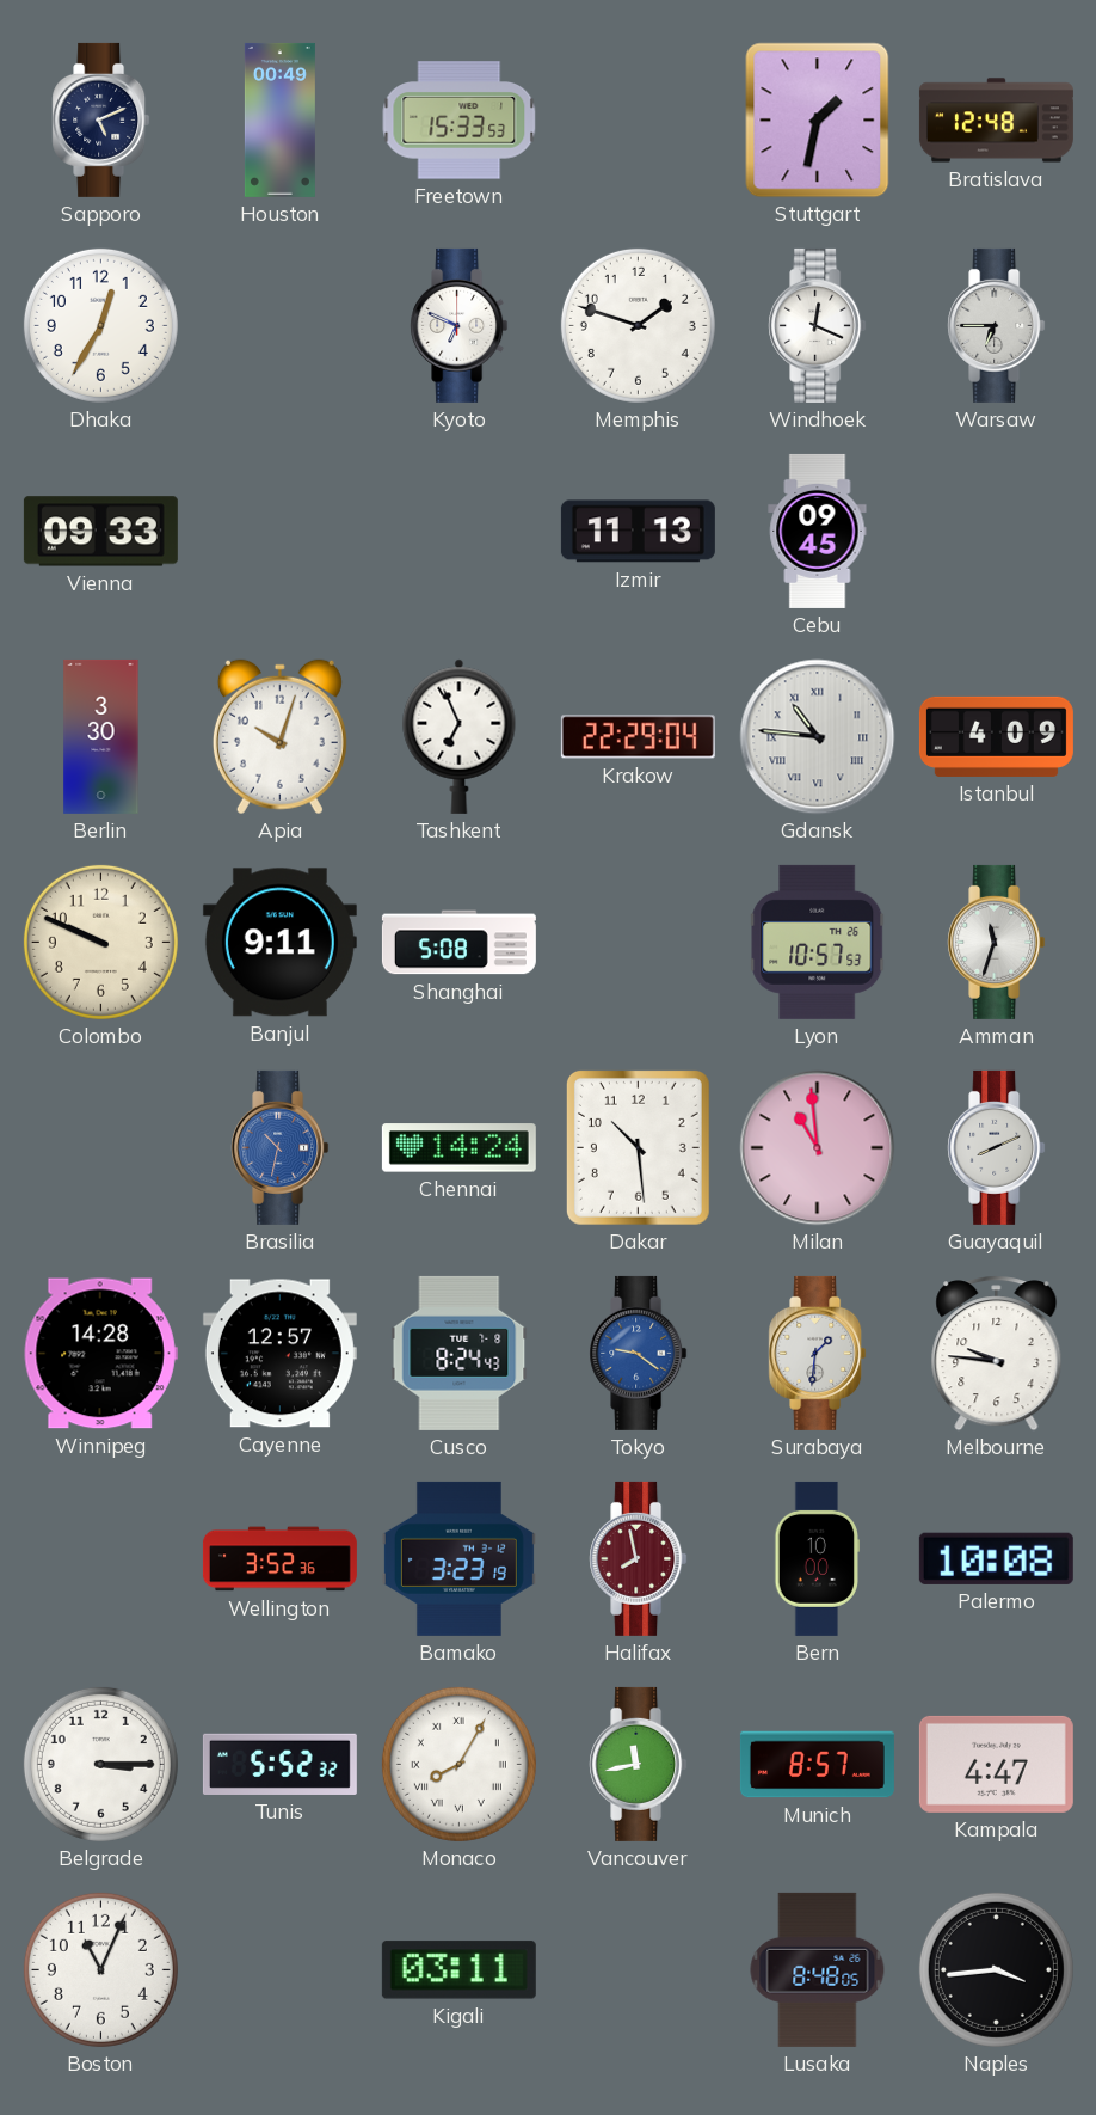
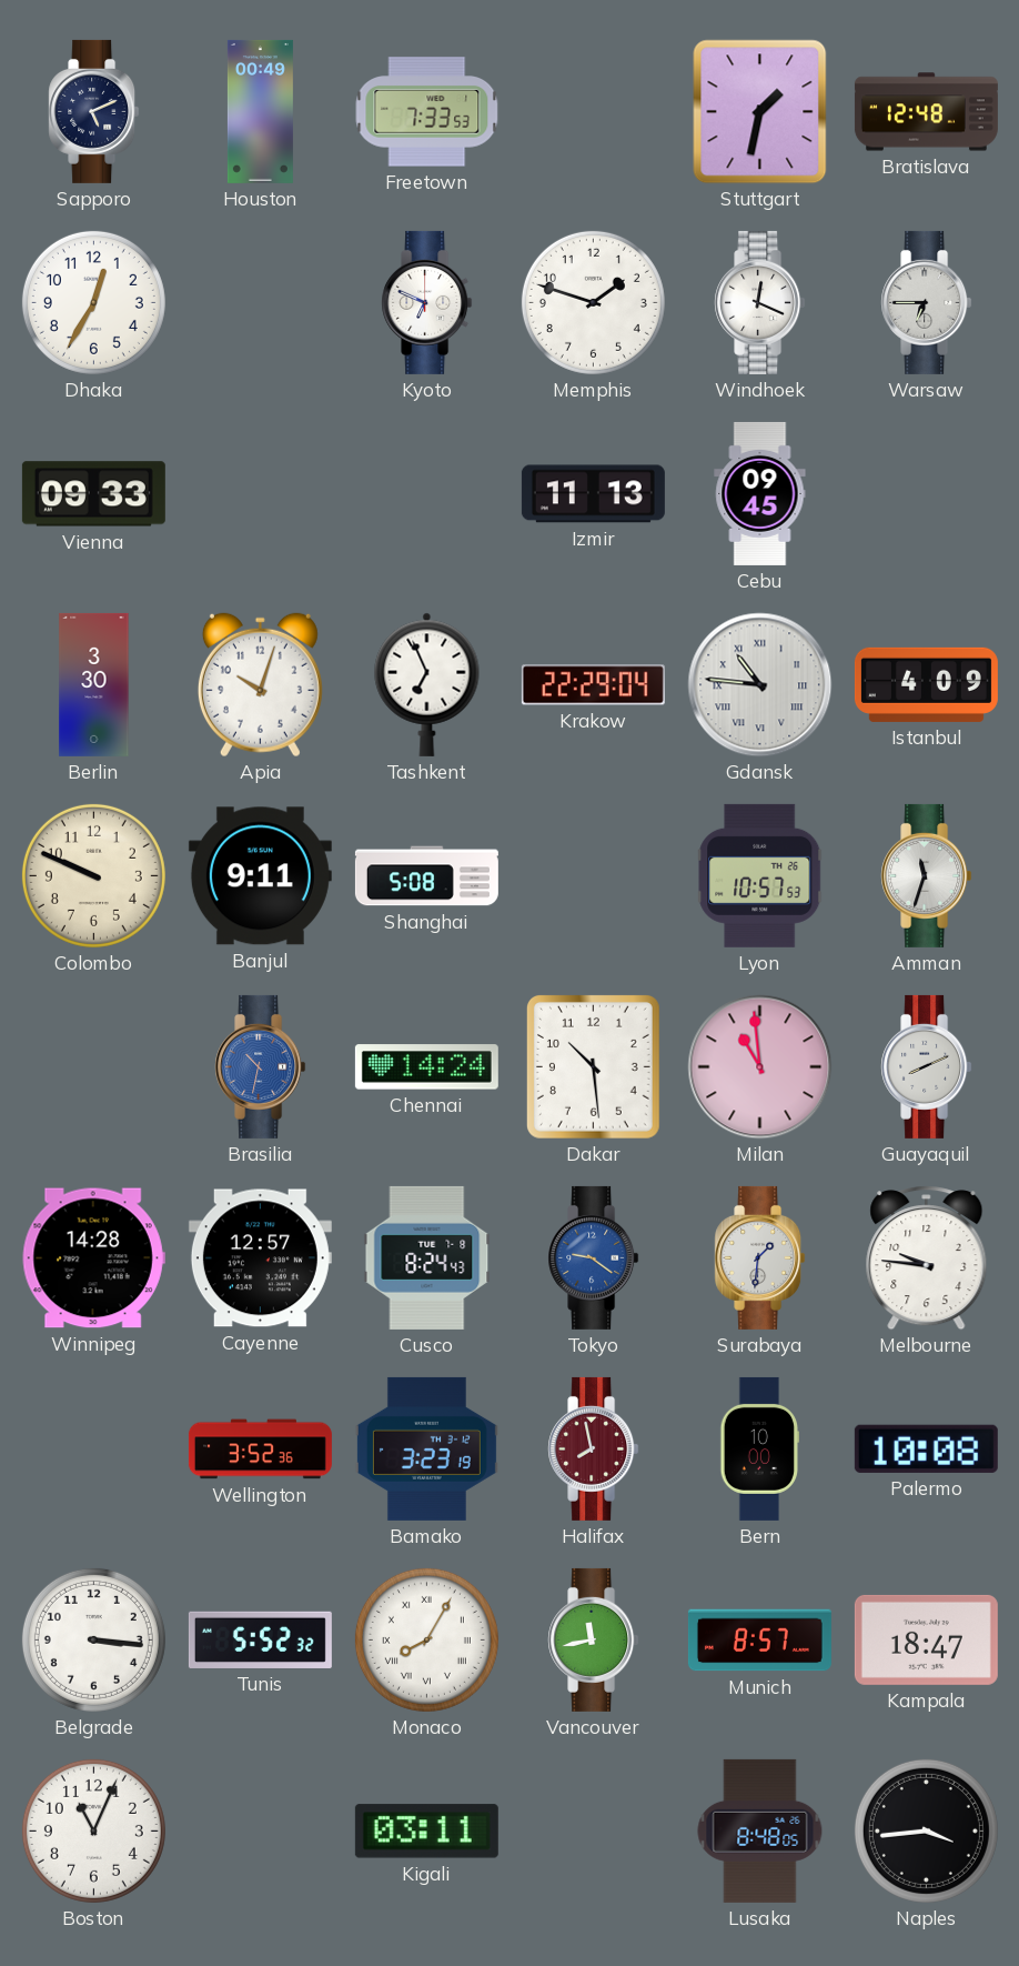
Freetown: 15:33 -> 7:33 (427, 112)
Belgrade: 3:15 -> 3:16 (93, 1639)
Kampala: 4:47 -> 18:47 (926, 1639)
